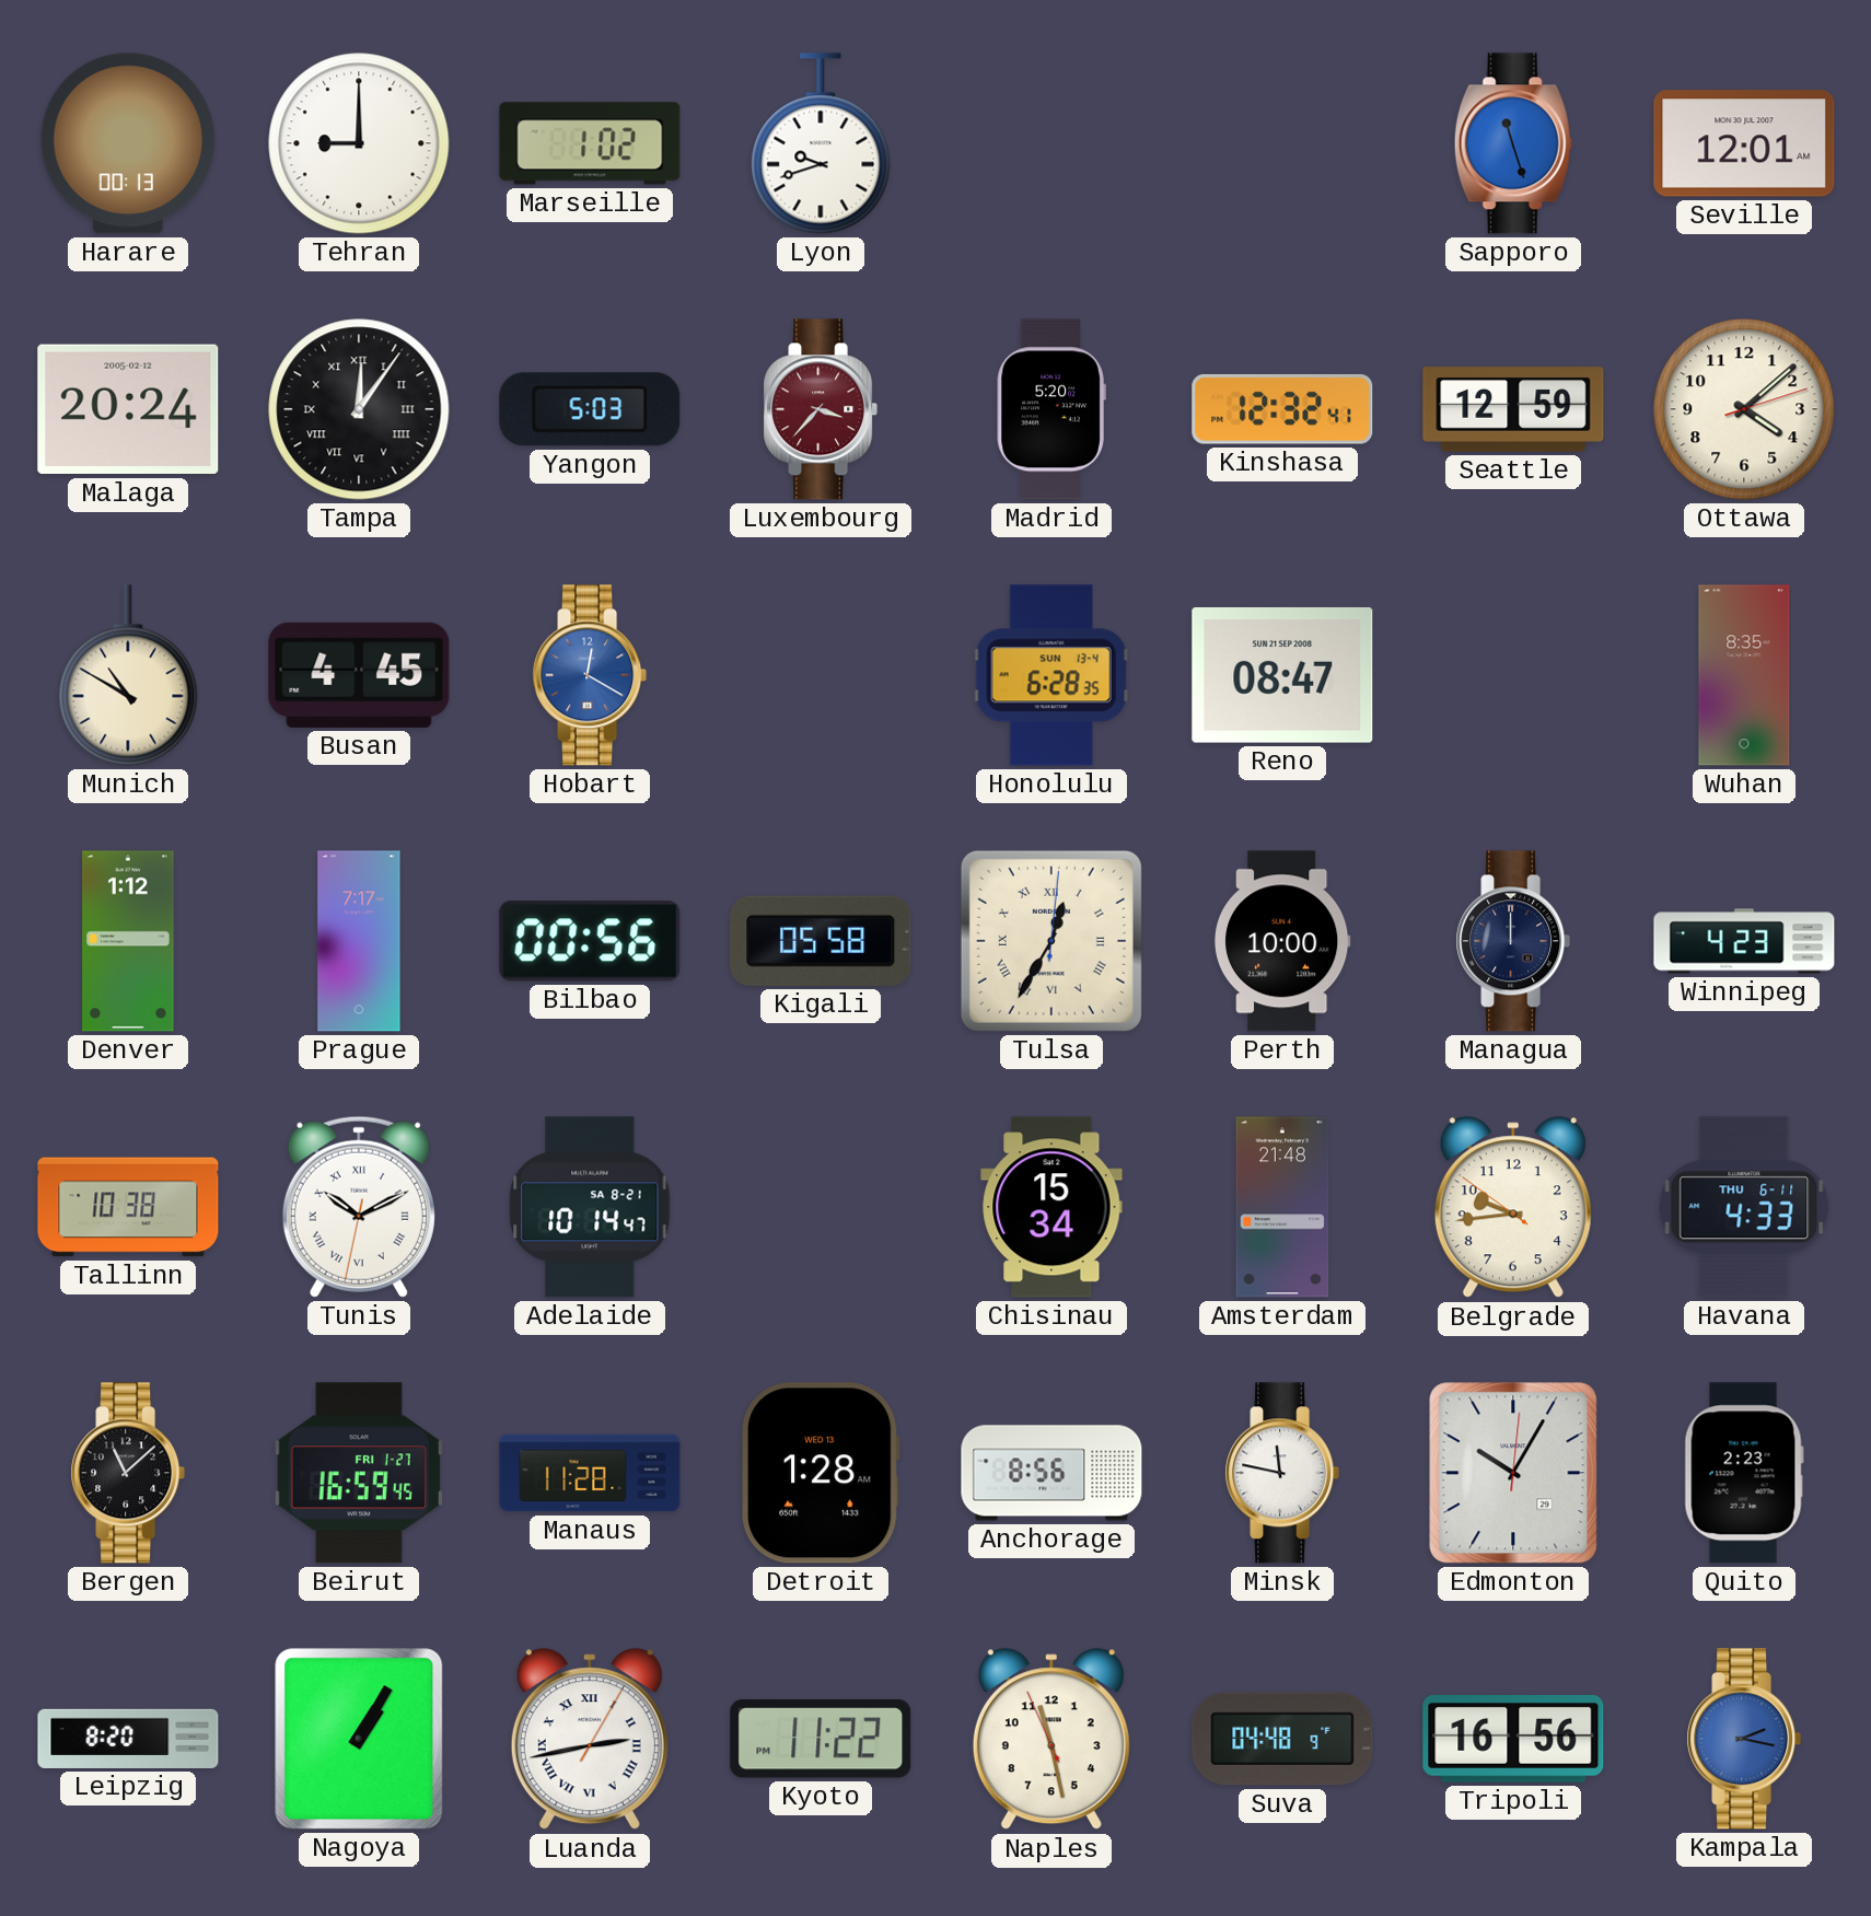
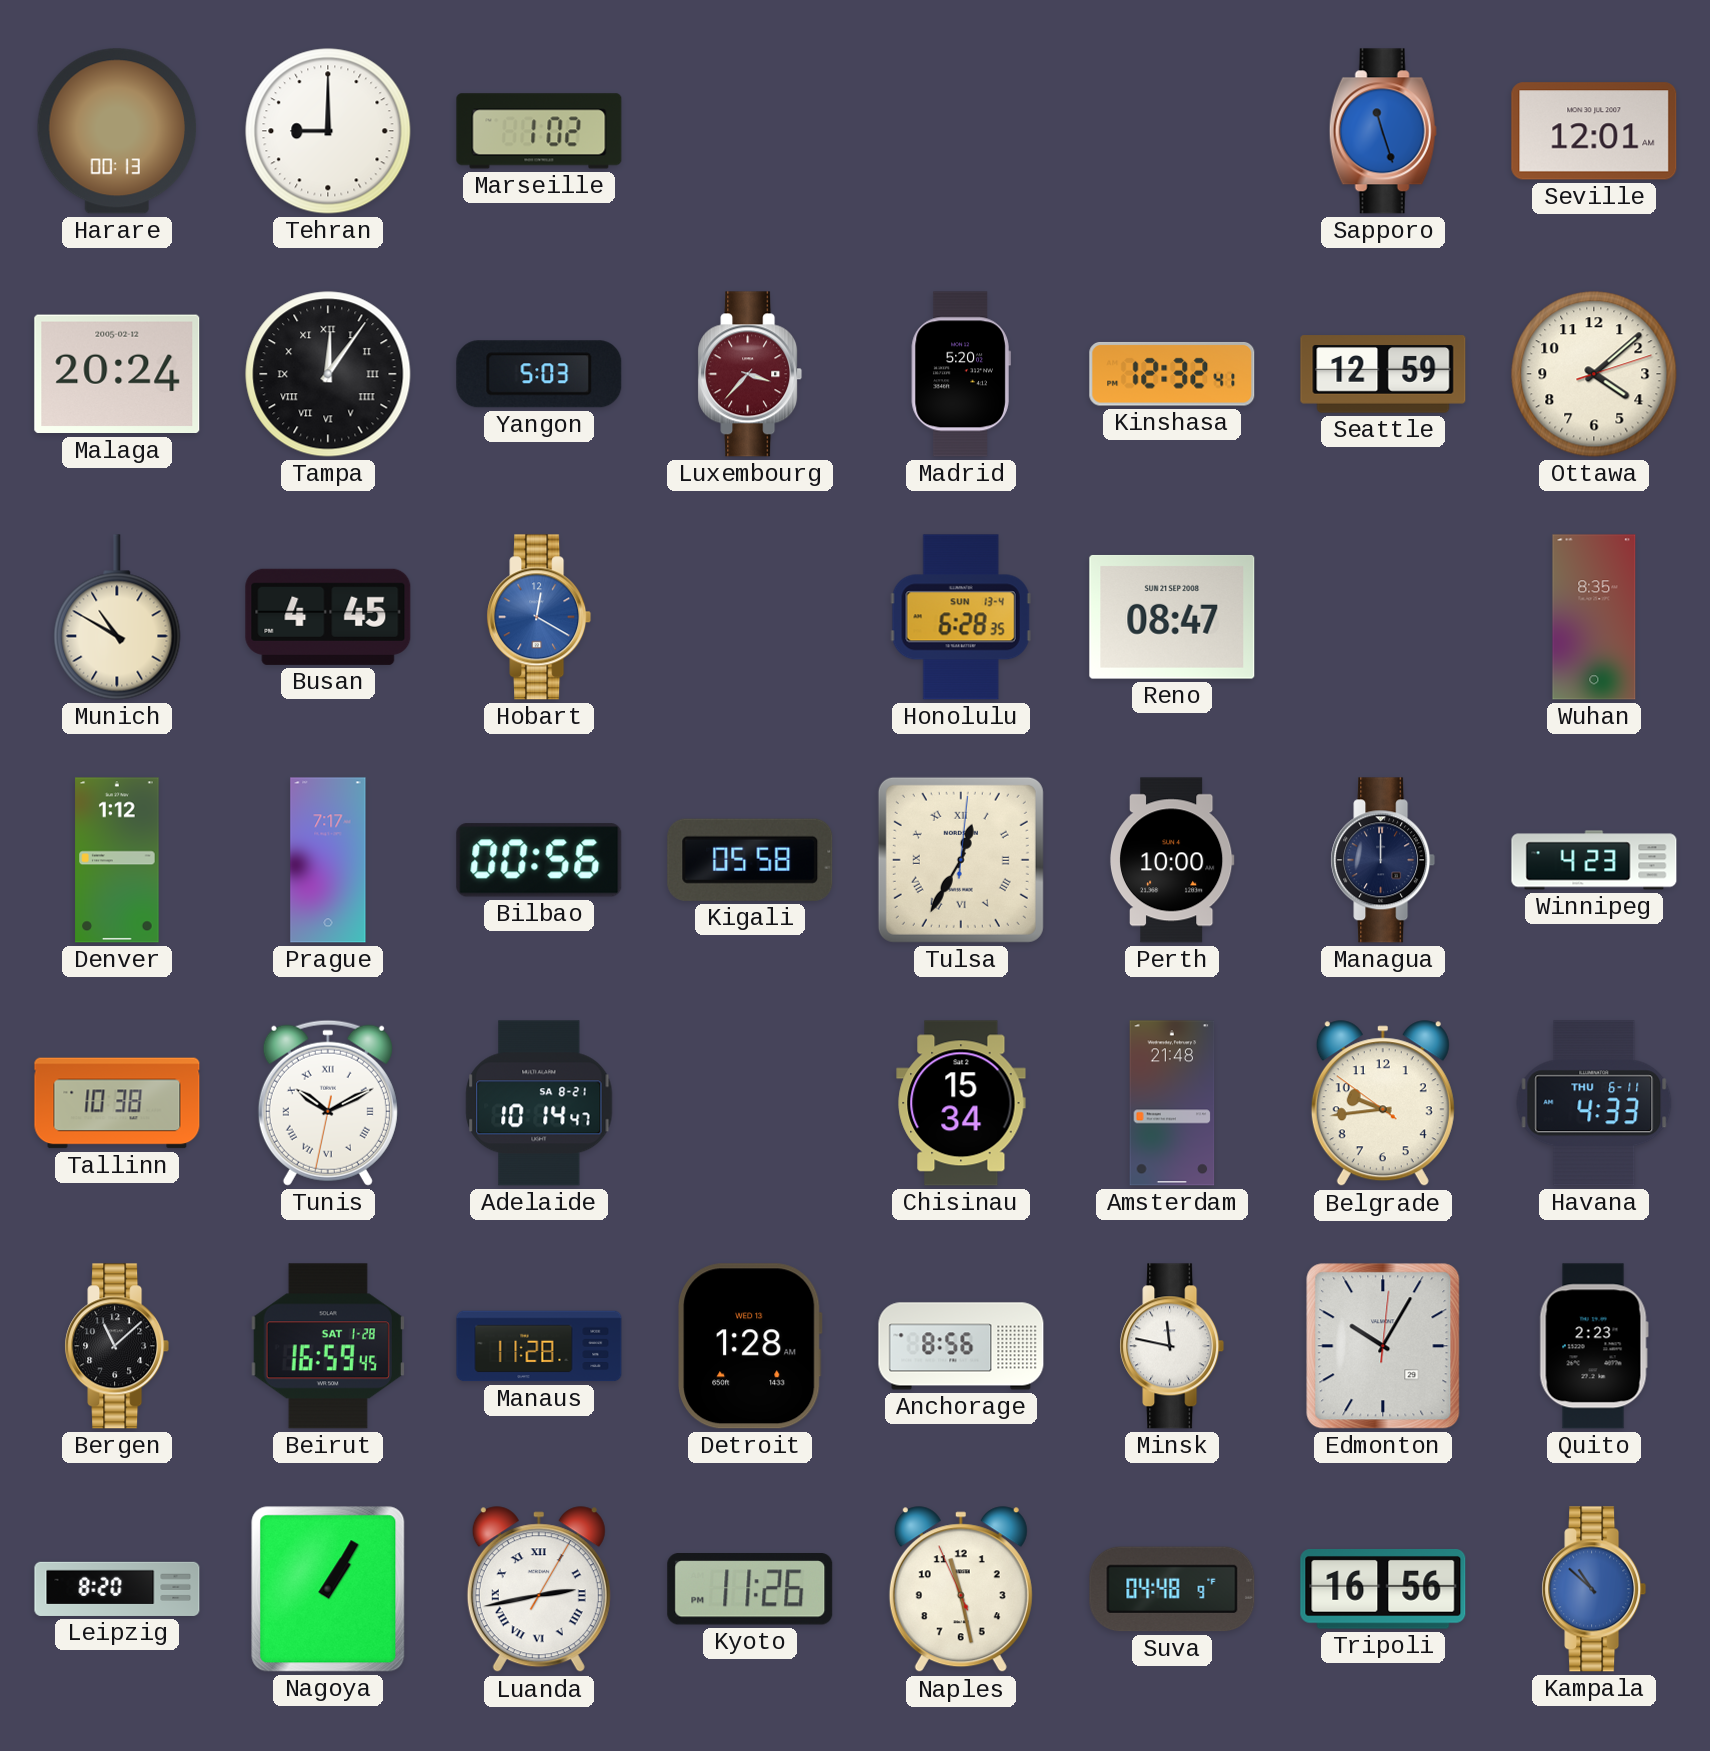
Lyon: 9:42 -> none (821, 143)
Beirut date: FRI 1-27 -> SAT 1-28 (328, 1346)
Kyoto: 11:22 -> 11:26 (750, 1590)
Kampala: 2:17 -> 10:52 (1594, 1589)
